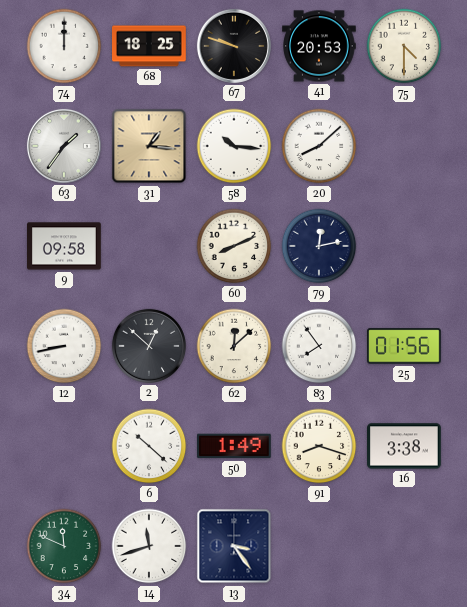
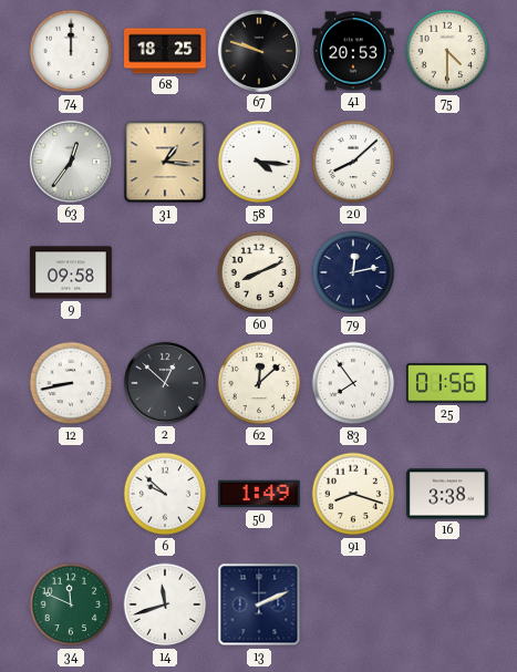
63: 1:36 -> 12:36 (71, 162)
58: 10:16 -> 4:16 (259, 162)
6: 10:22 -> 9:52 (165, 494)
13: 3:24 -> 2:11 (259, 604)
